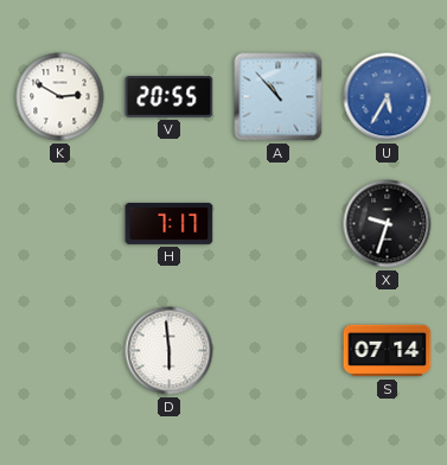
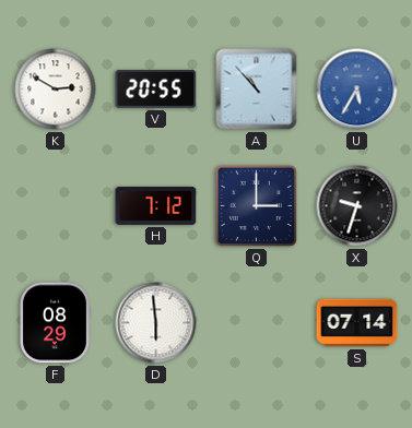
H: 7:17 -> 7:12 (156, 205)
Q: none -> 3:00 (256, 205)
F: none -> 08:29 (56, 323)
